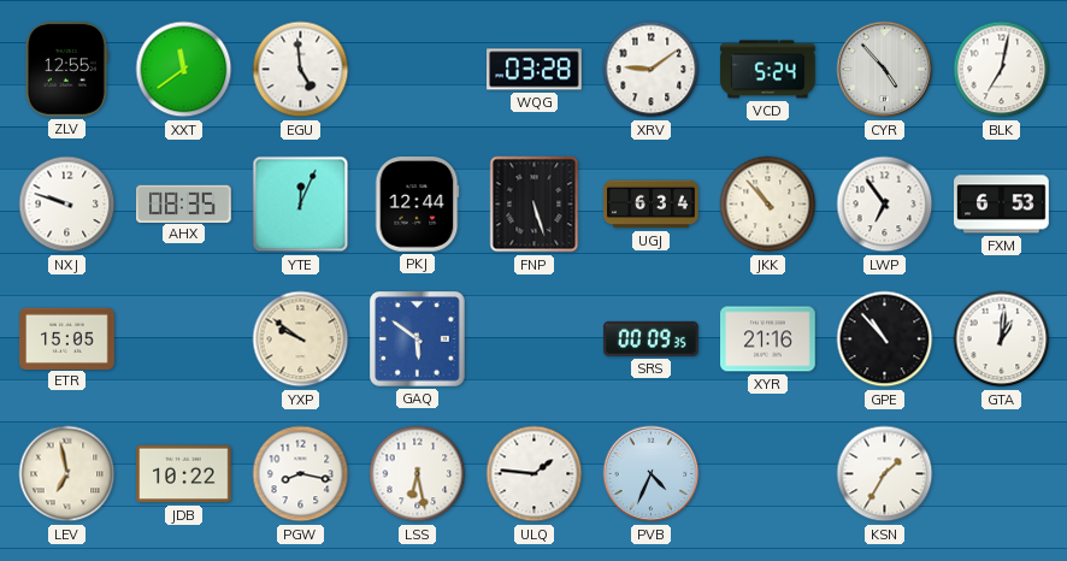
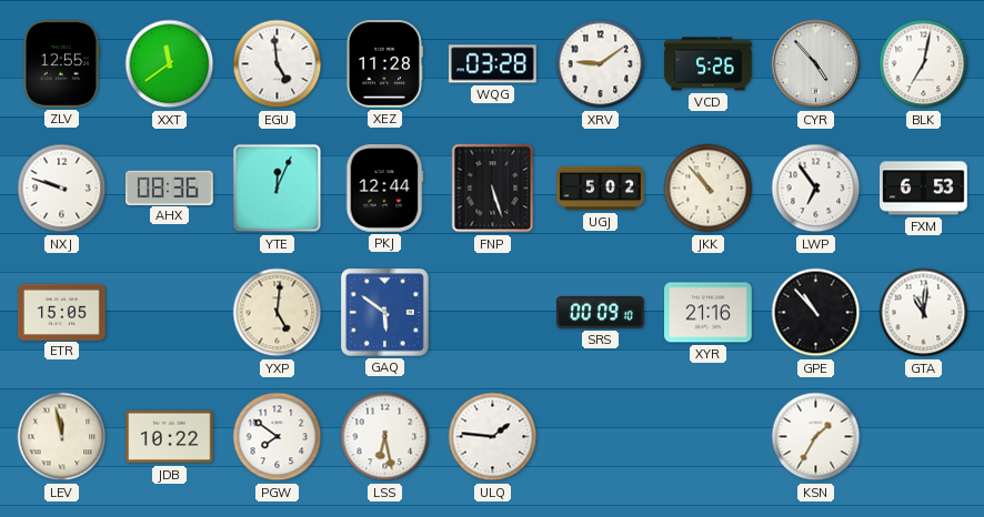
XEZ: none -> 11:28 (384, 64)
VCD: 5:24 -> 5:26 (709, 64)
AHX: 08:35 -> 08:36 (170, 187)
UGJ: 6:34 -> 5:02 (601, 189)
YXP: 9:51 -> 5:01 (278, 313)
SRS: 00:09:35 -> 00:09:10 (601, 312)
GTA: 1:01 -> 11:01 (924, 313)
LEV: 6:58 -> 11:58 (62, 437)
PGW: 8:17 -> 7:51 (278, 437)
PVB: 4:34 -> none (652, 474)
